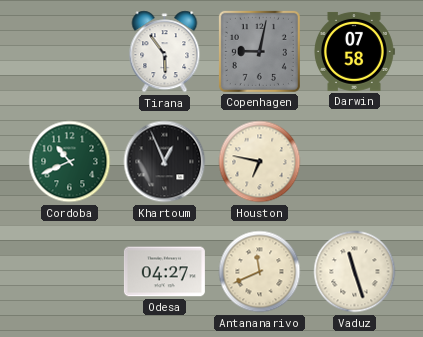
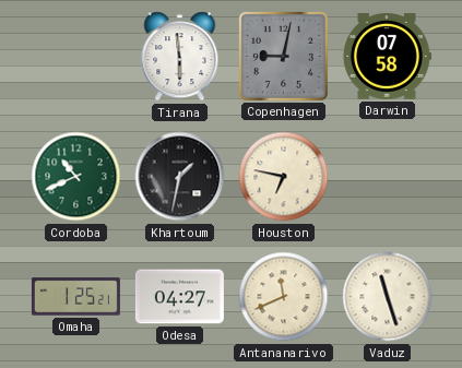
Tirana: 5:54 -> 5:59 (180, 57)
Khartoum: 12:56 -> 1:32 (180, 177)
Omaha: none -> 1:25 (75, 297)
